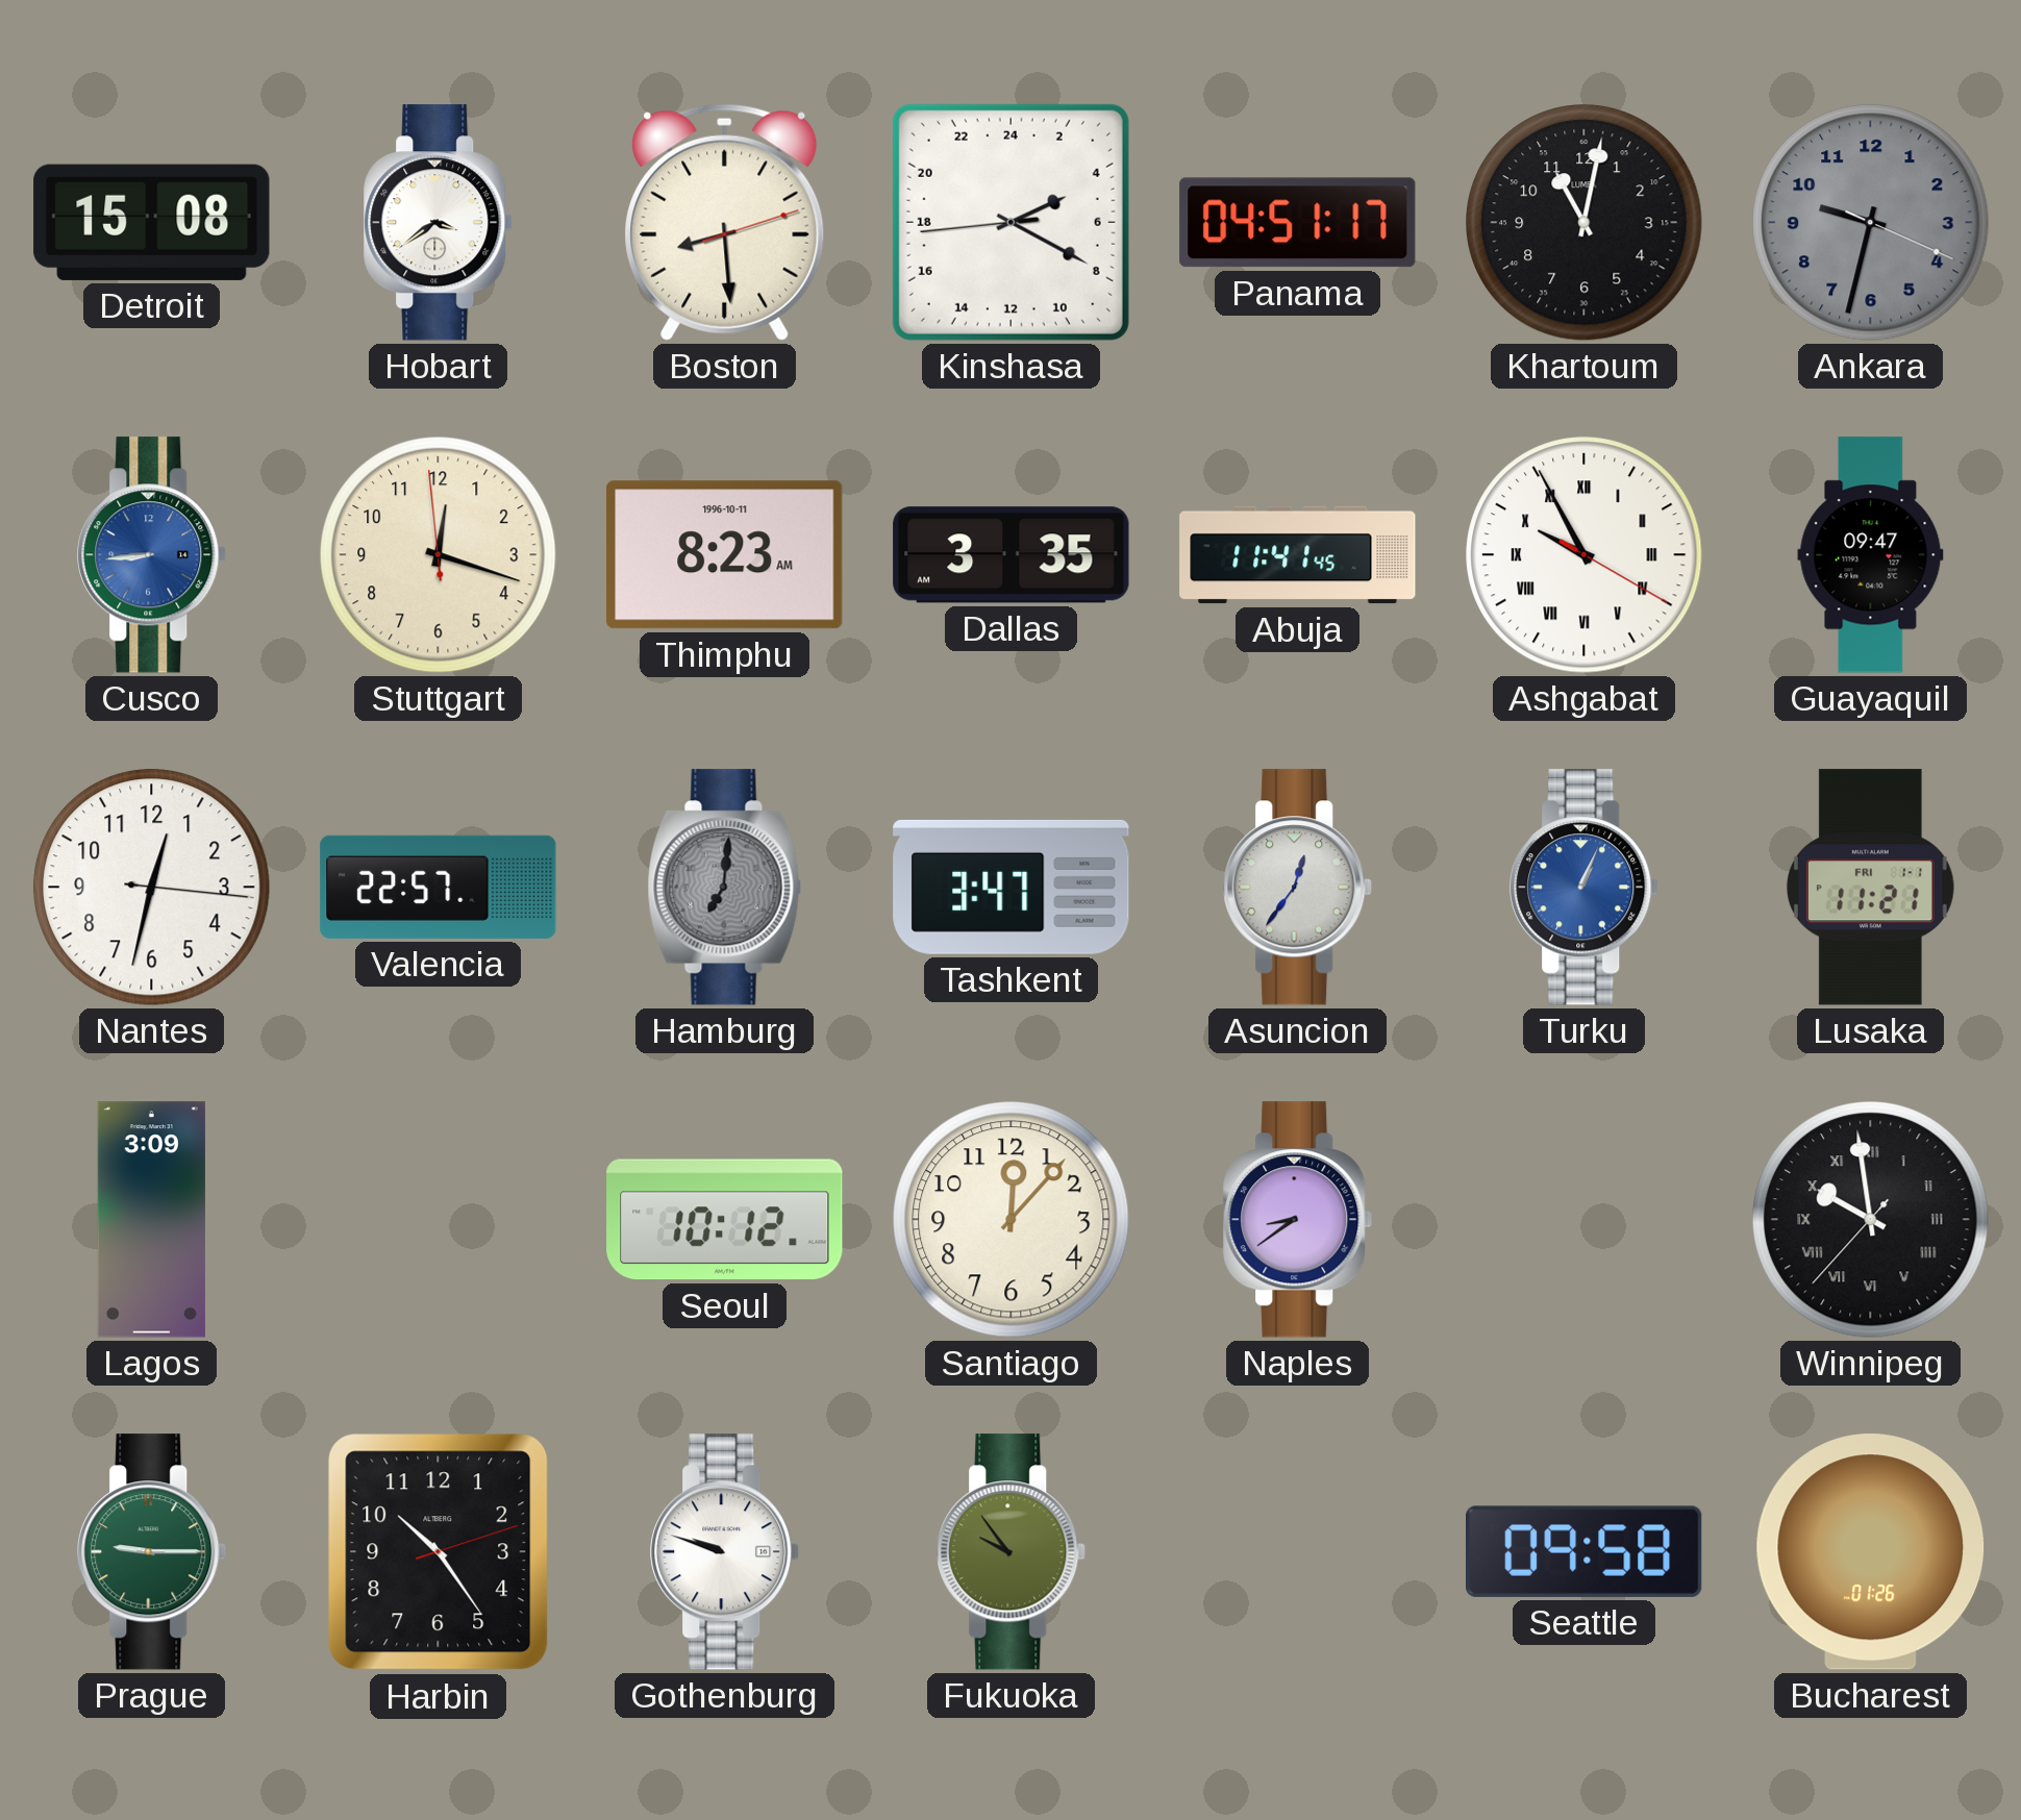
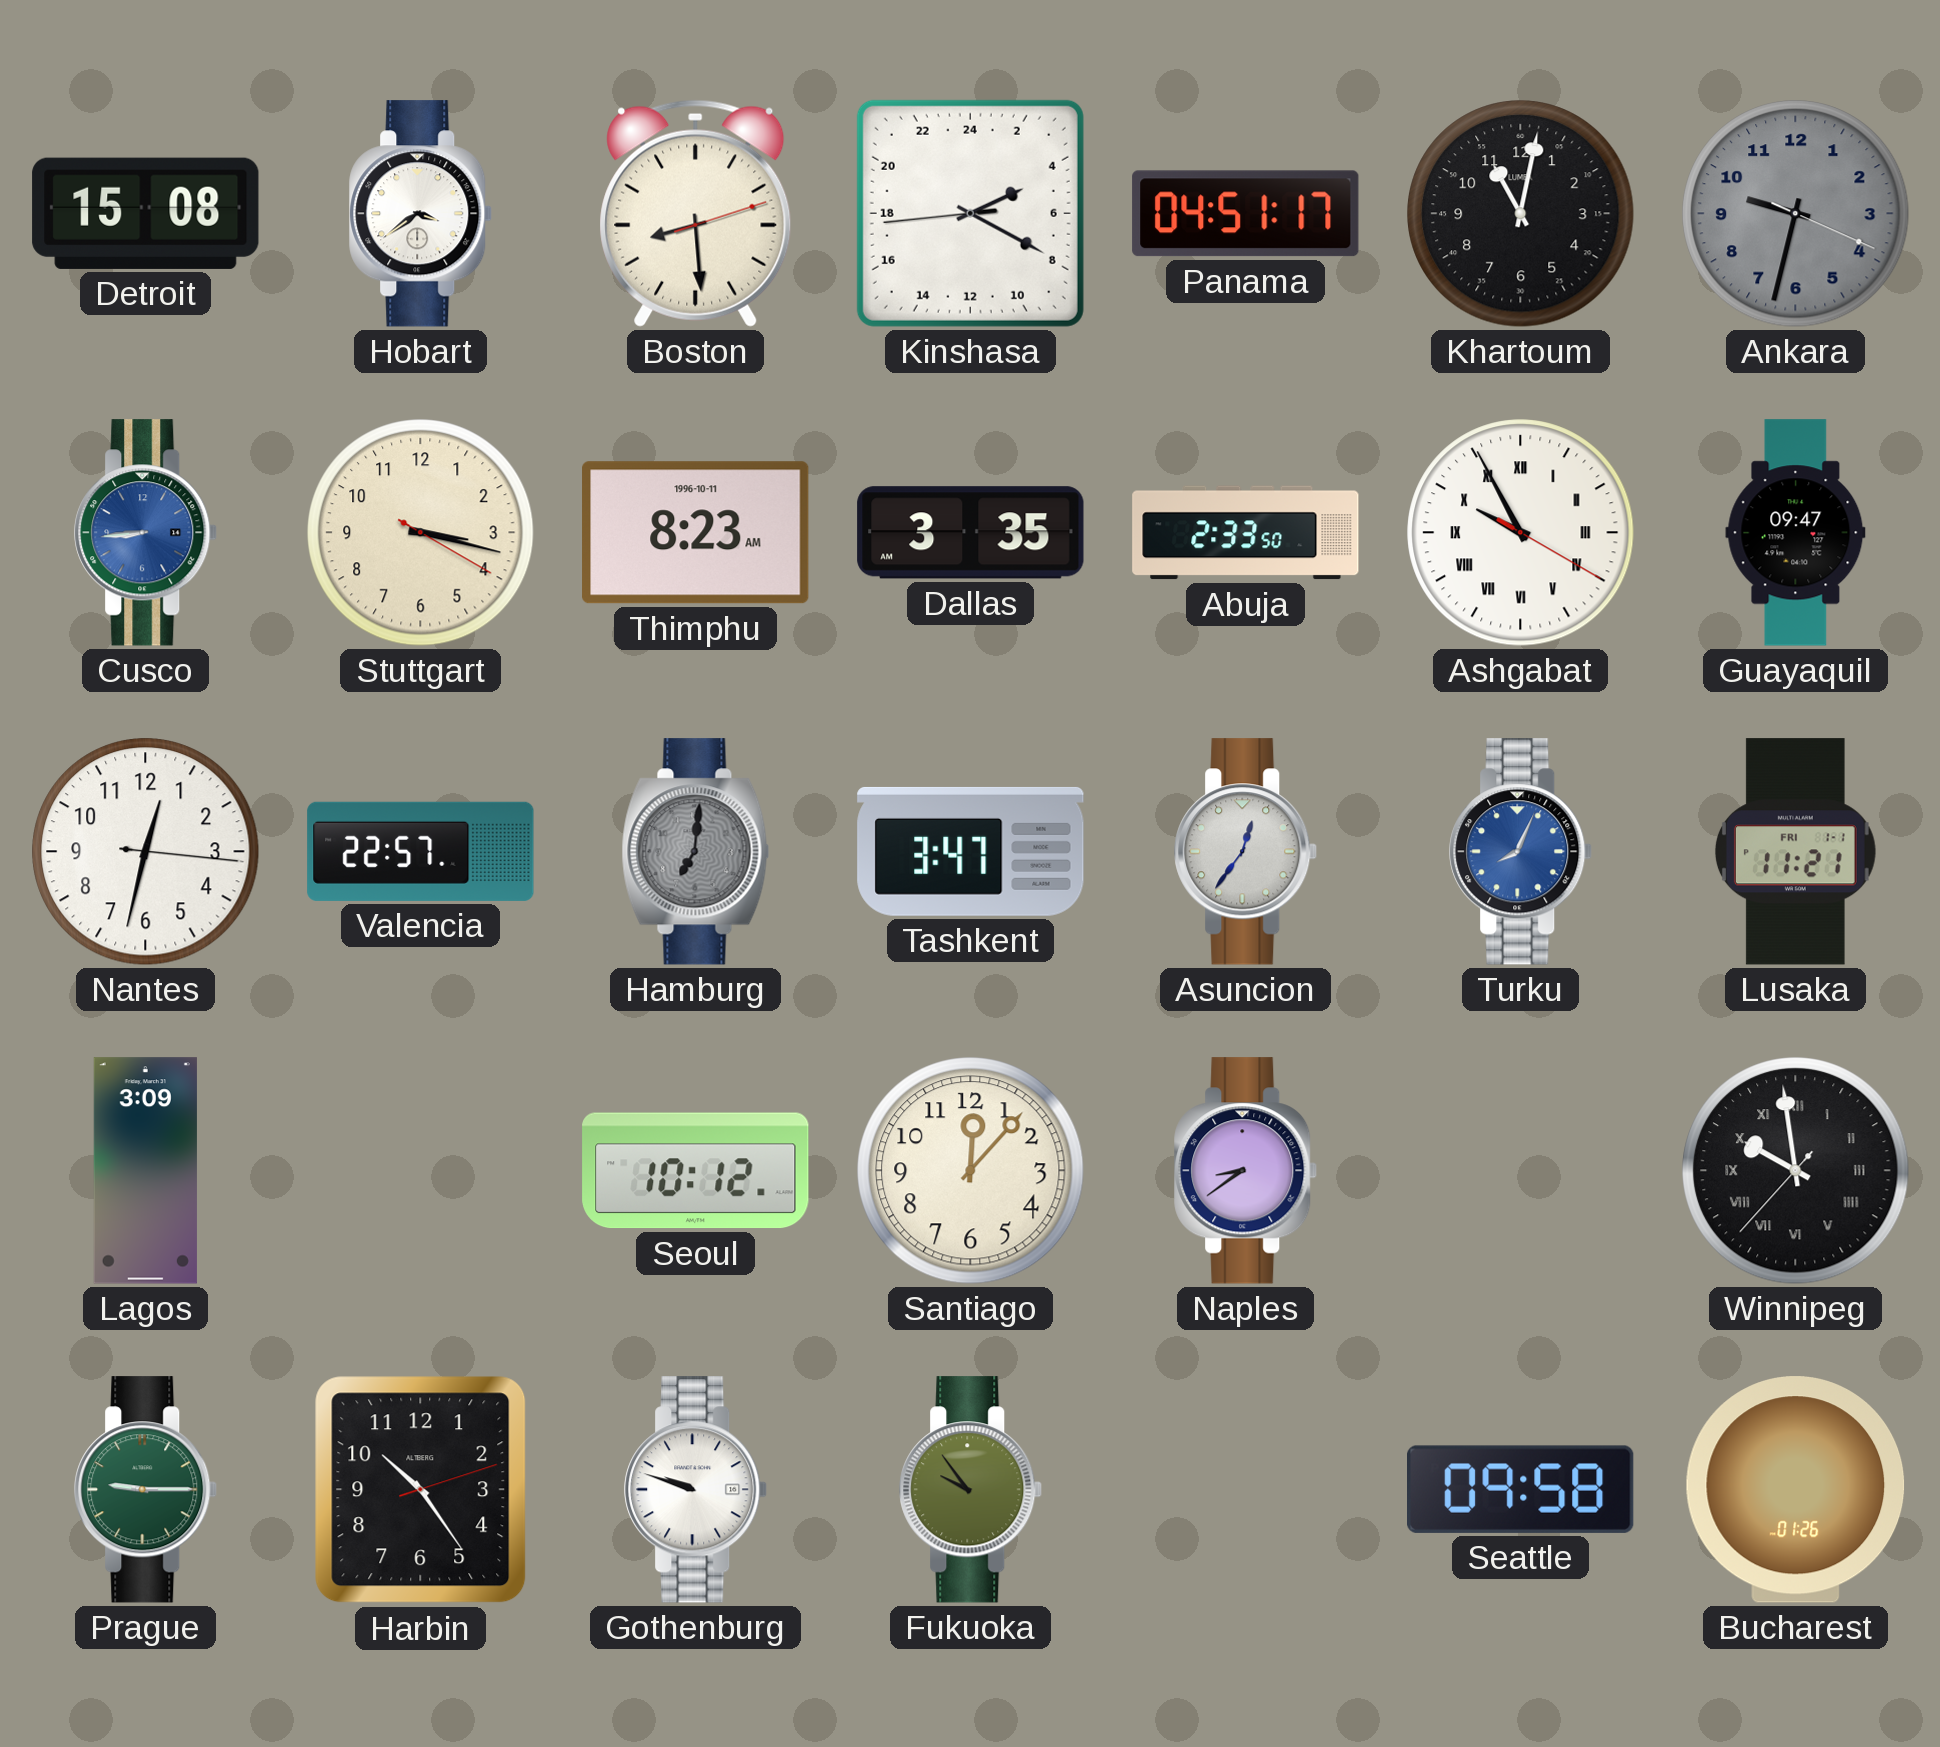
Stuttgart: 12:17 -> 3:17 (421, 533)
Abuja: 11:41 -> 2:33 (1246, 533)
Turku: 1:04 -> 8:04 (1521, 852)
